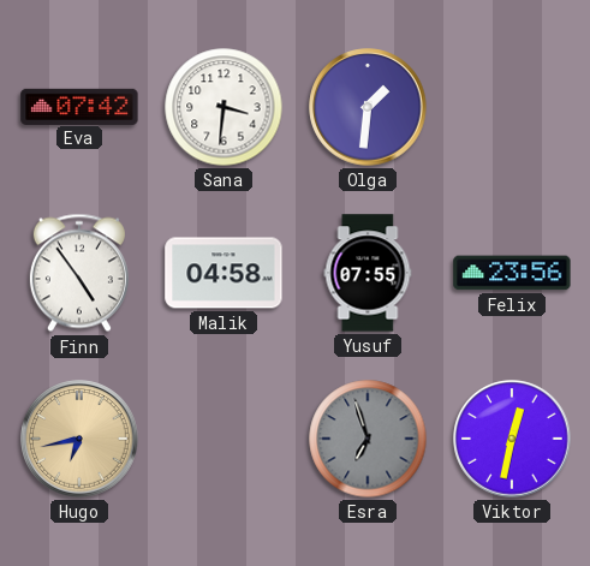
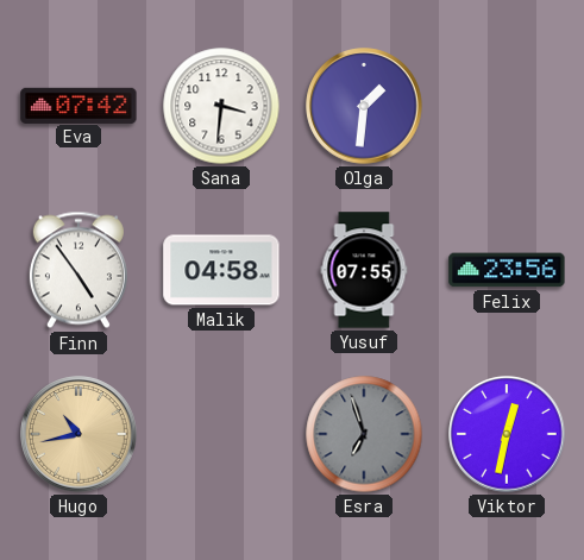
Hugo: 6:43 -> 10:43 (79, 434)
